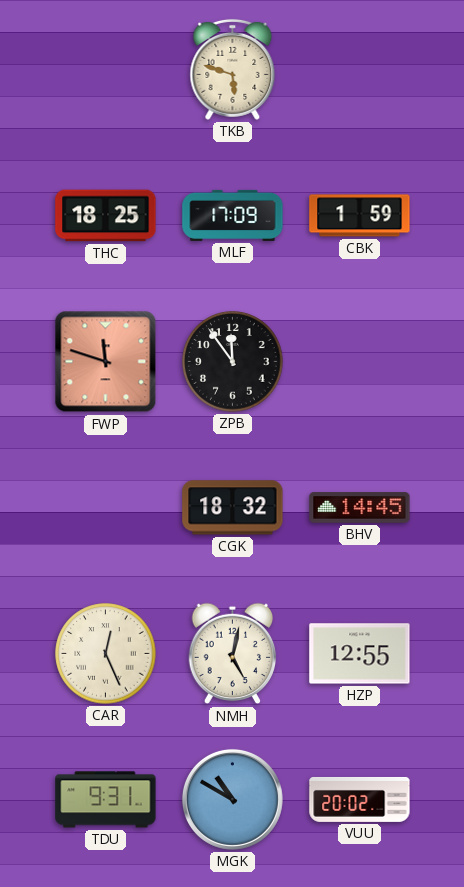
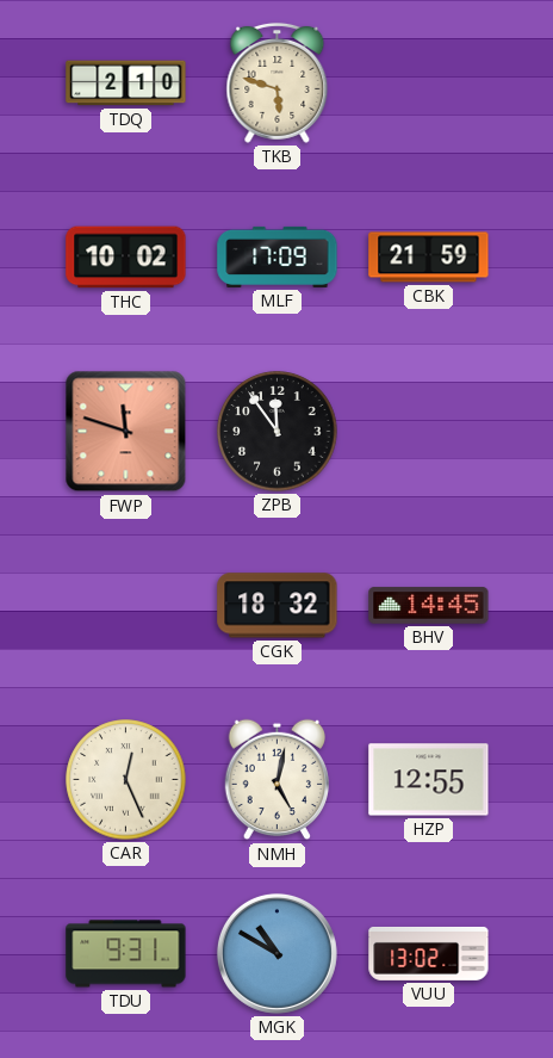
TDQ: none -> 2:10 (126, 83)
THC: 18:25 -> 10:02 (126, 258)
CBK: 1:59 -> 21:59 (429, 258)
VUU: 20:02 -> 13:02 (429, 953)
